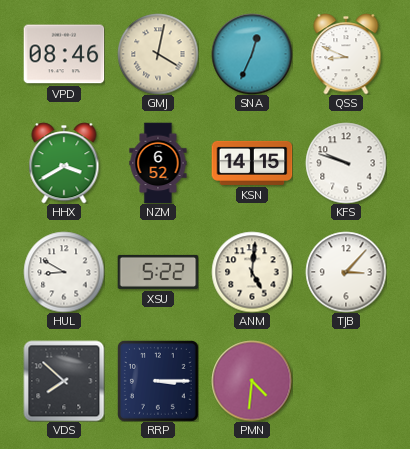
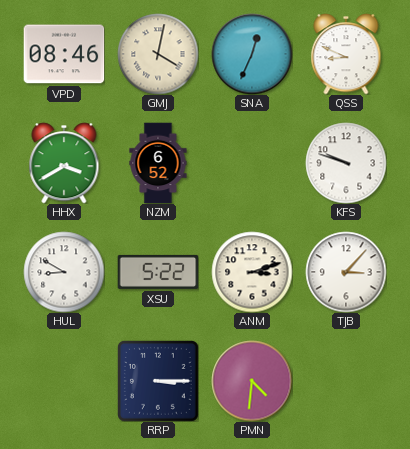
KSN: 14:15 -> none (252, 163)
ANM: 5:01 -> 3:12 (252, 272)
VDS: 7:52 -> none (64, 381)
